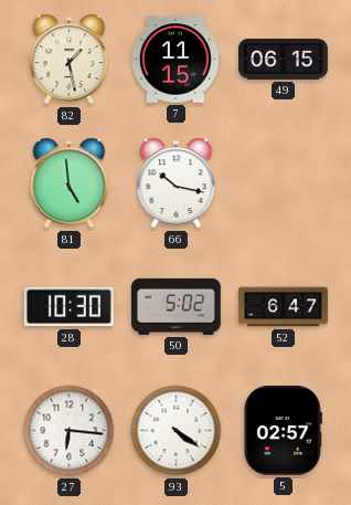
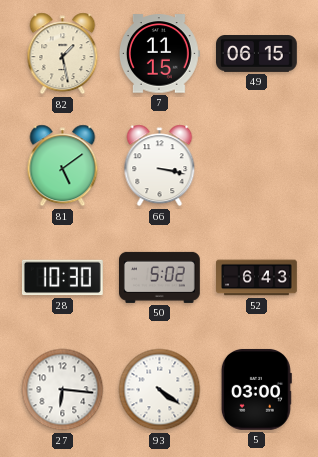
81: 4:59 -> 5:09 (63, 166)
66: 10:17 -> 3:17 (160, 166)
52: 6:47 -> 6:43 (257, 278)
5: 02:57 -> 03:00 (256, 389)
